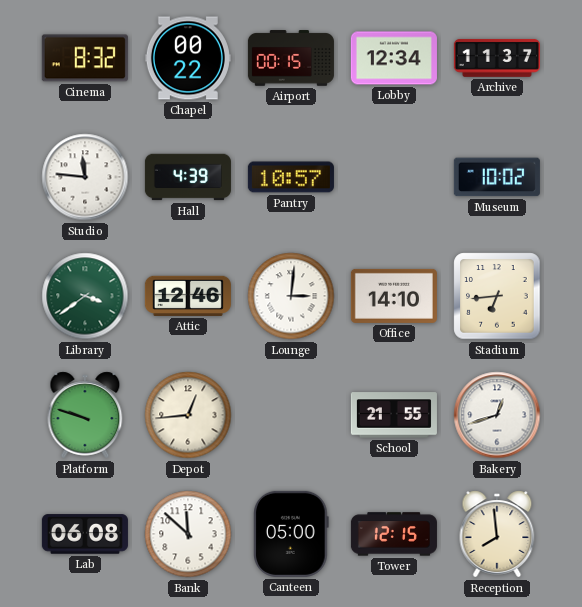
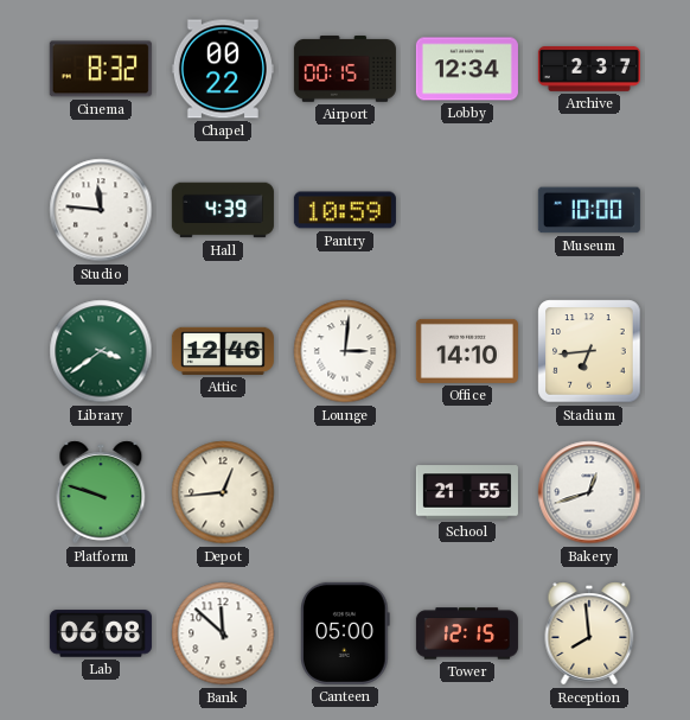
Archive: 11:37 -> 2:37 (589, 69)
Pantry: 10:57 -> 10:59 (345, 210)
Museum: 10:02 -> 10:00 (589, 210)
